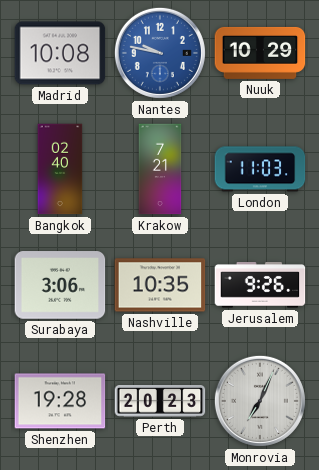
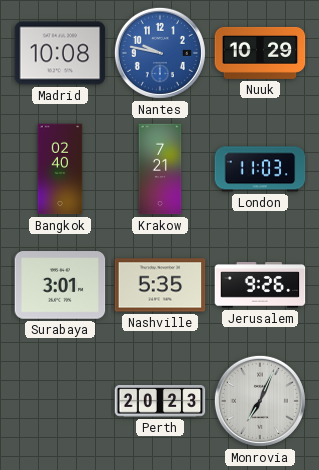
Surabaya: 3:06 -> 3:01 (60, 285)
Nashville: 10:35 -> 5:35 (160, 285)
Shenzhen: 19:28 -> none (60, 401)
